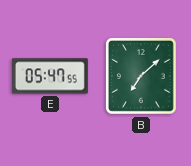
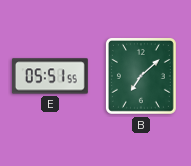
E: 05:47 -> 05:51 (50, 76)
